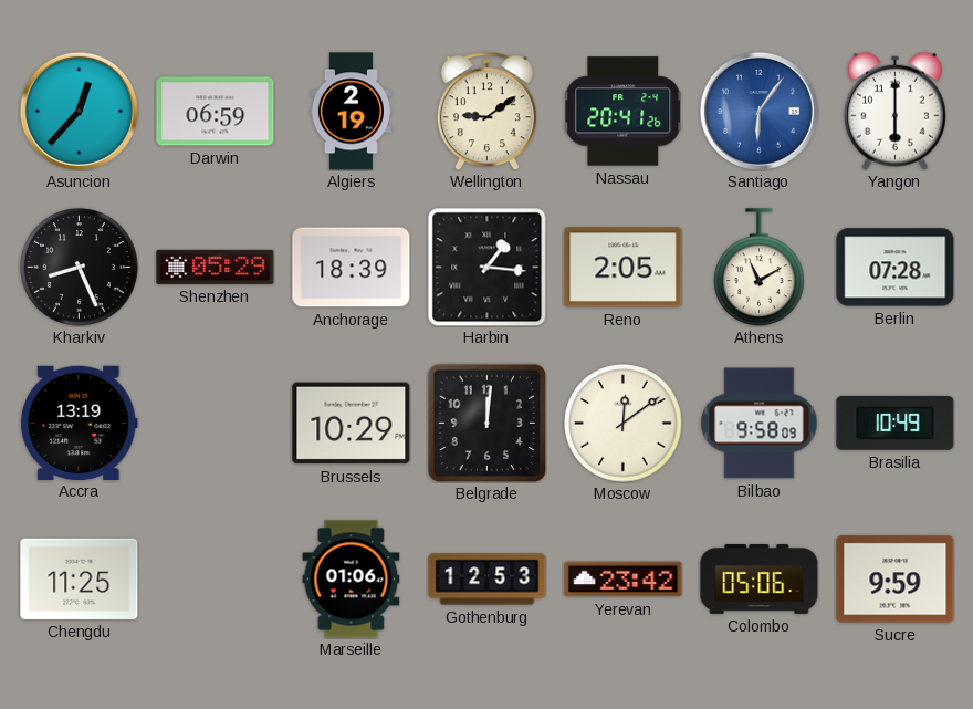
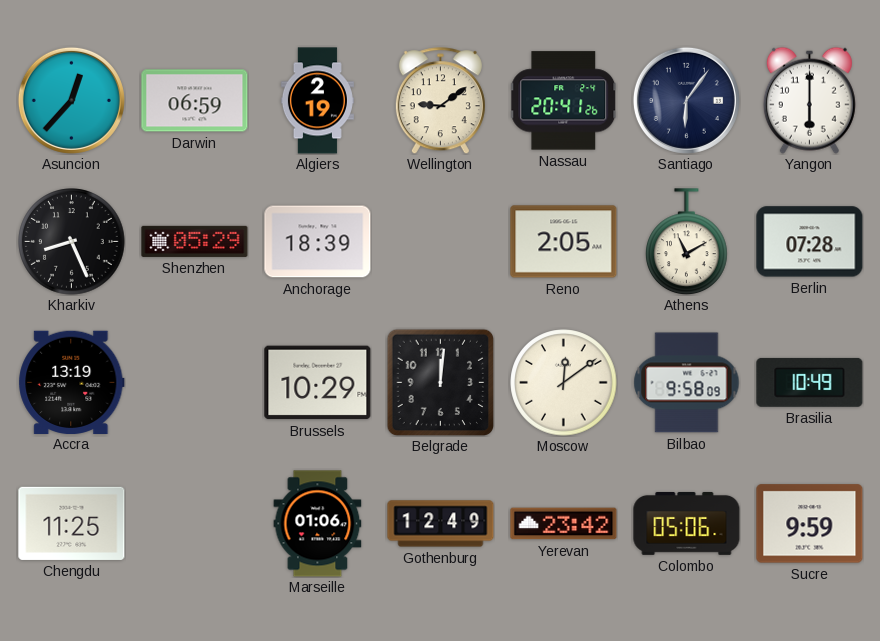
Santiago dial: blue -> navy (686, 100)
Harbin: 1:16 -> none (488, 268)
Gothenburg: 12:53 -> 12:49 (441, 524)
